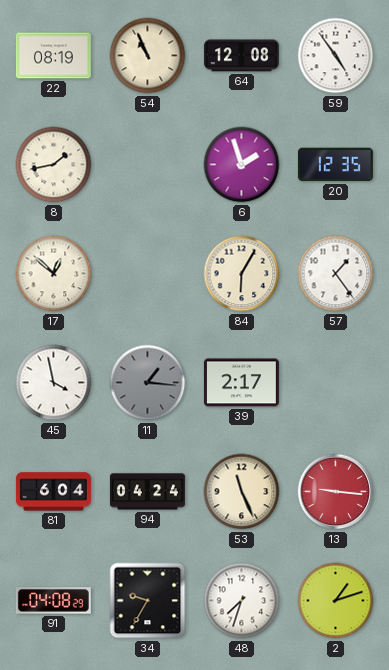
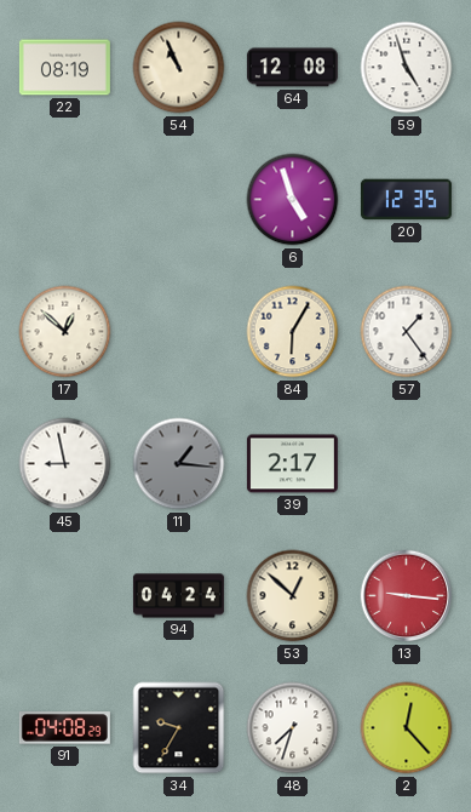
59: 4:54 -> 4:57 (407, 68)
8: 1:43 -> none (54, 165)
6: 1:57 -> 4:57 (293, 200)
45: 3:58 -> 8:58 (65, 464)
81: 6:04 -> none (53, 492)
53: 11:26 -> 12:52 (293, 596)
2: 1:12 -> 12:23 (407, 728)
